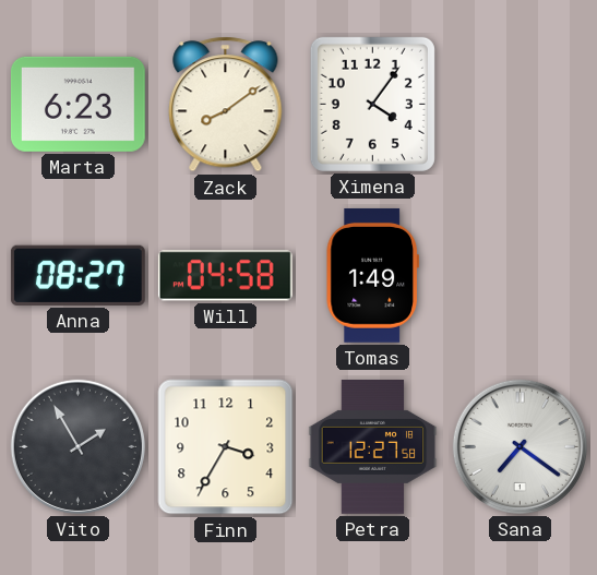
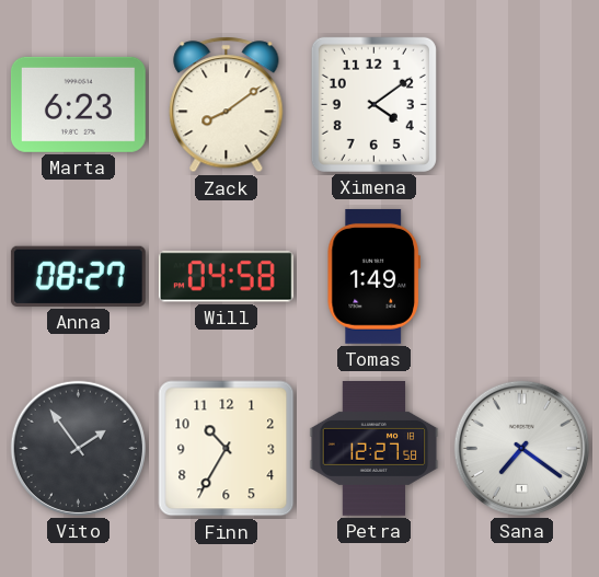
Ximena: 4:06 -> 4:09 (373, 104)
Vito: 1:55 -> 1:54 (78, 448)
Finn: 3:35 -> 10:35 (227, 449)
